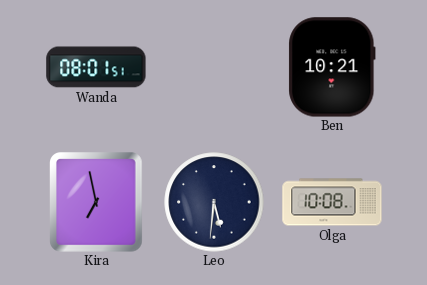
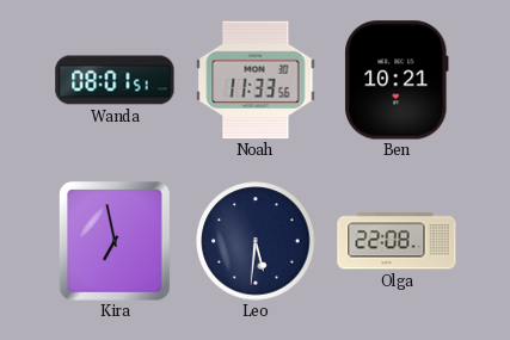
Noah: none -> 11:33 (256, 80)
Olga: 10:08 -> 22:08 (397, 241)
